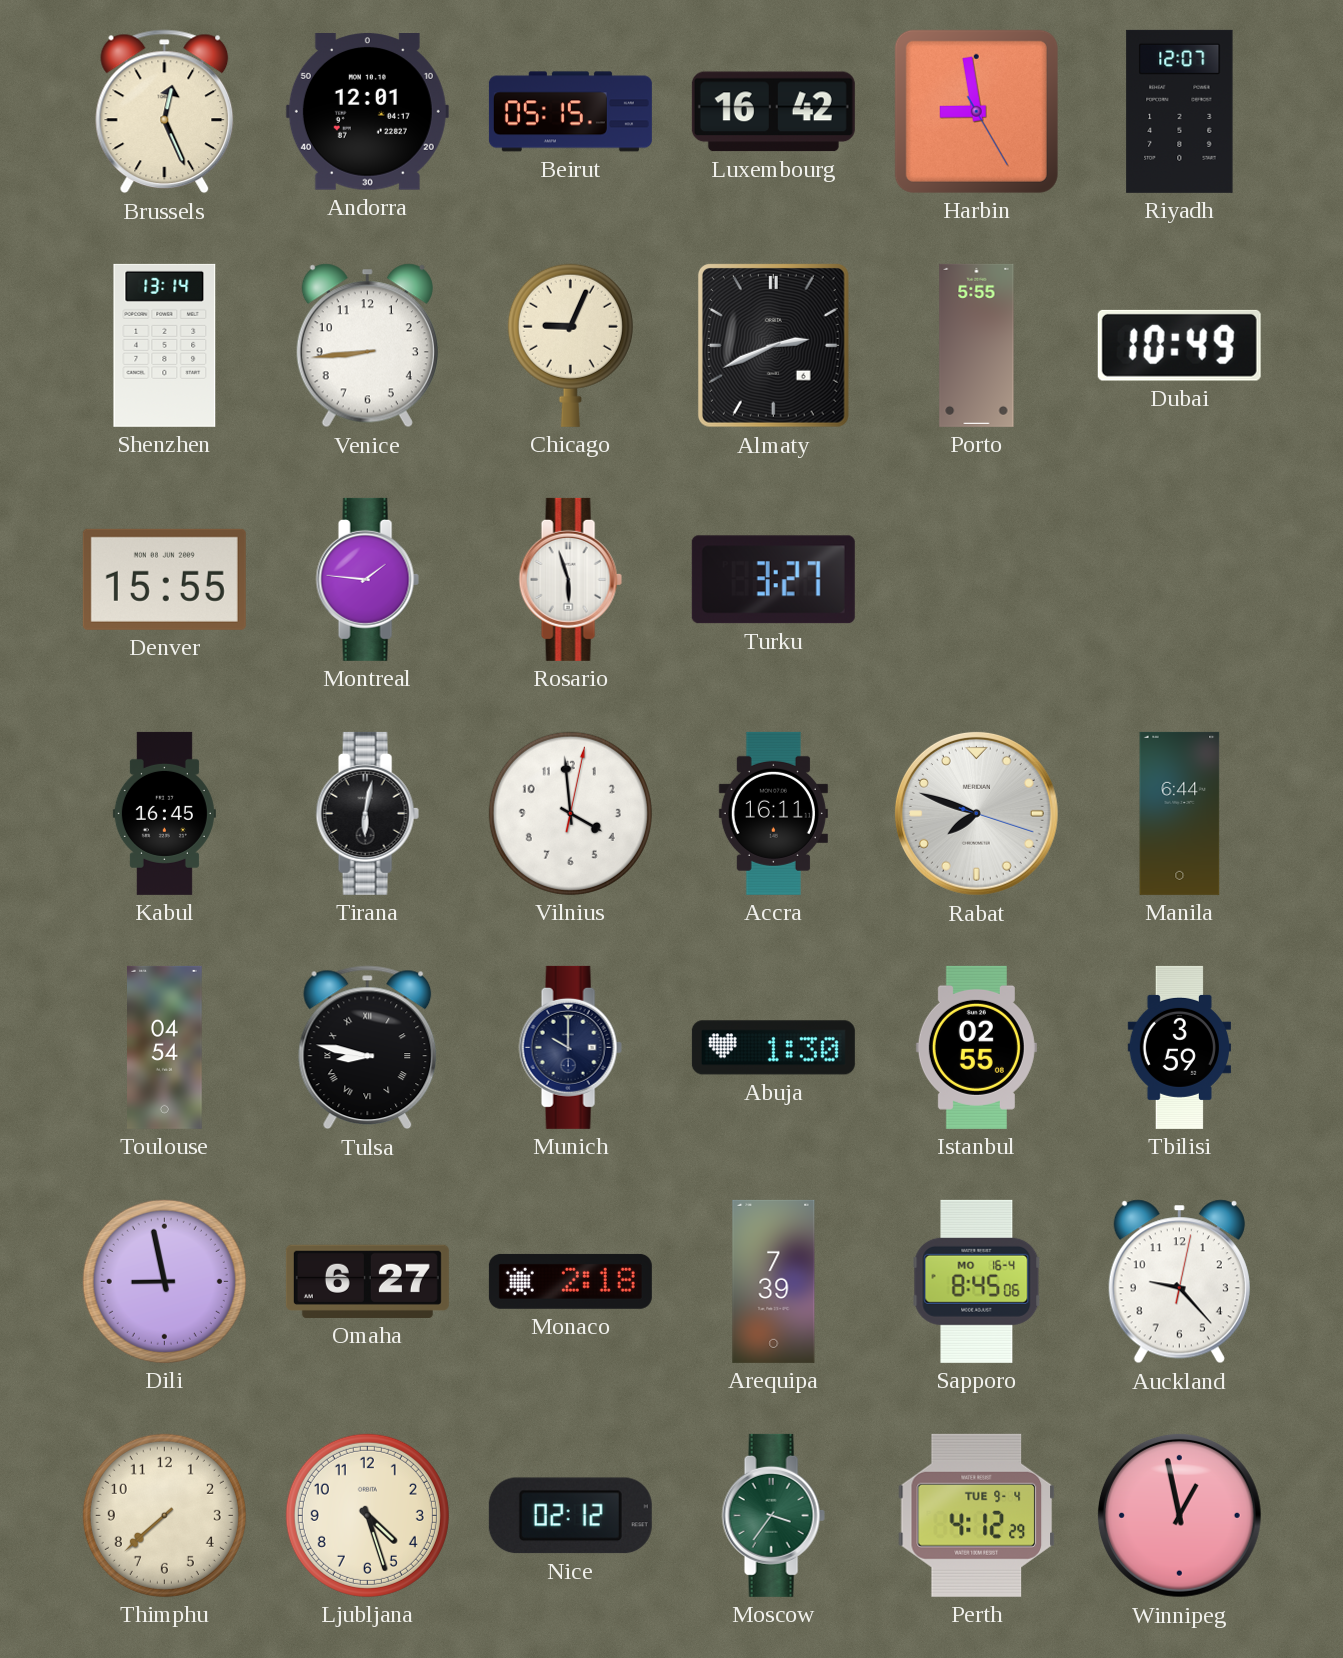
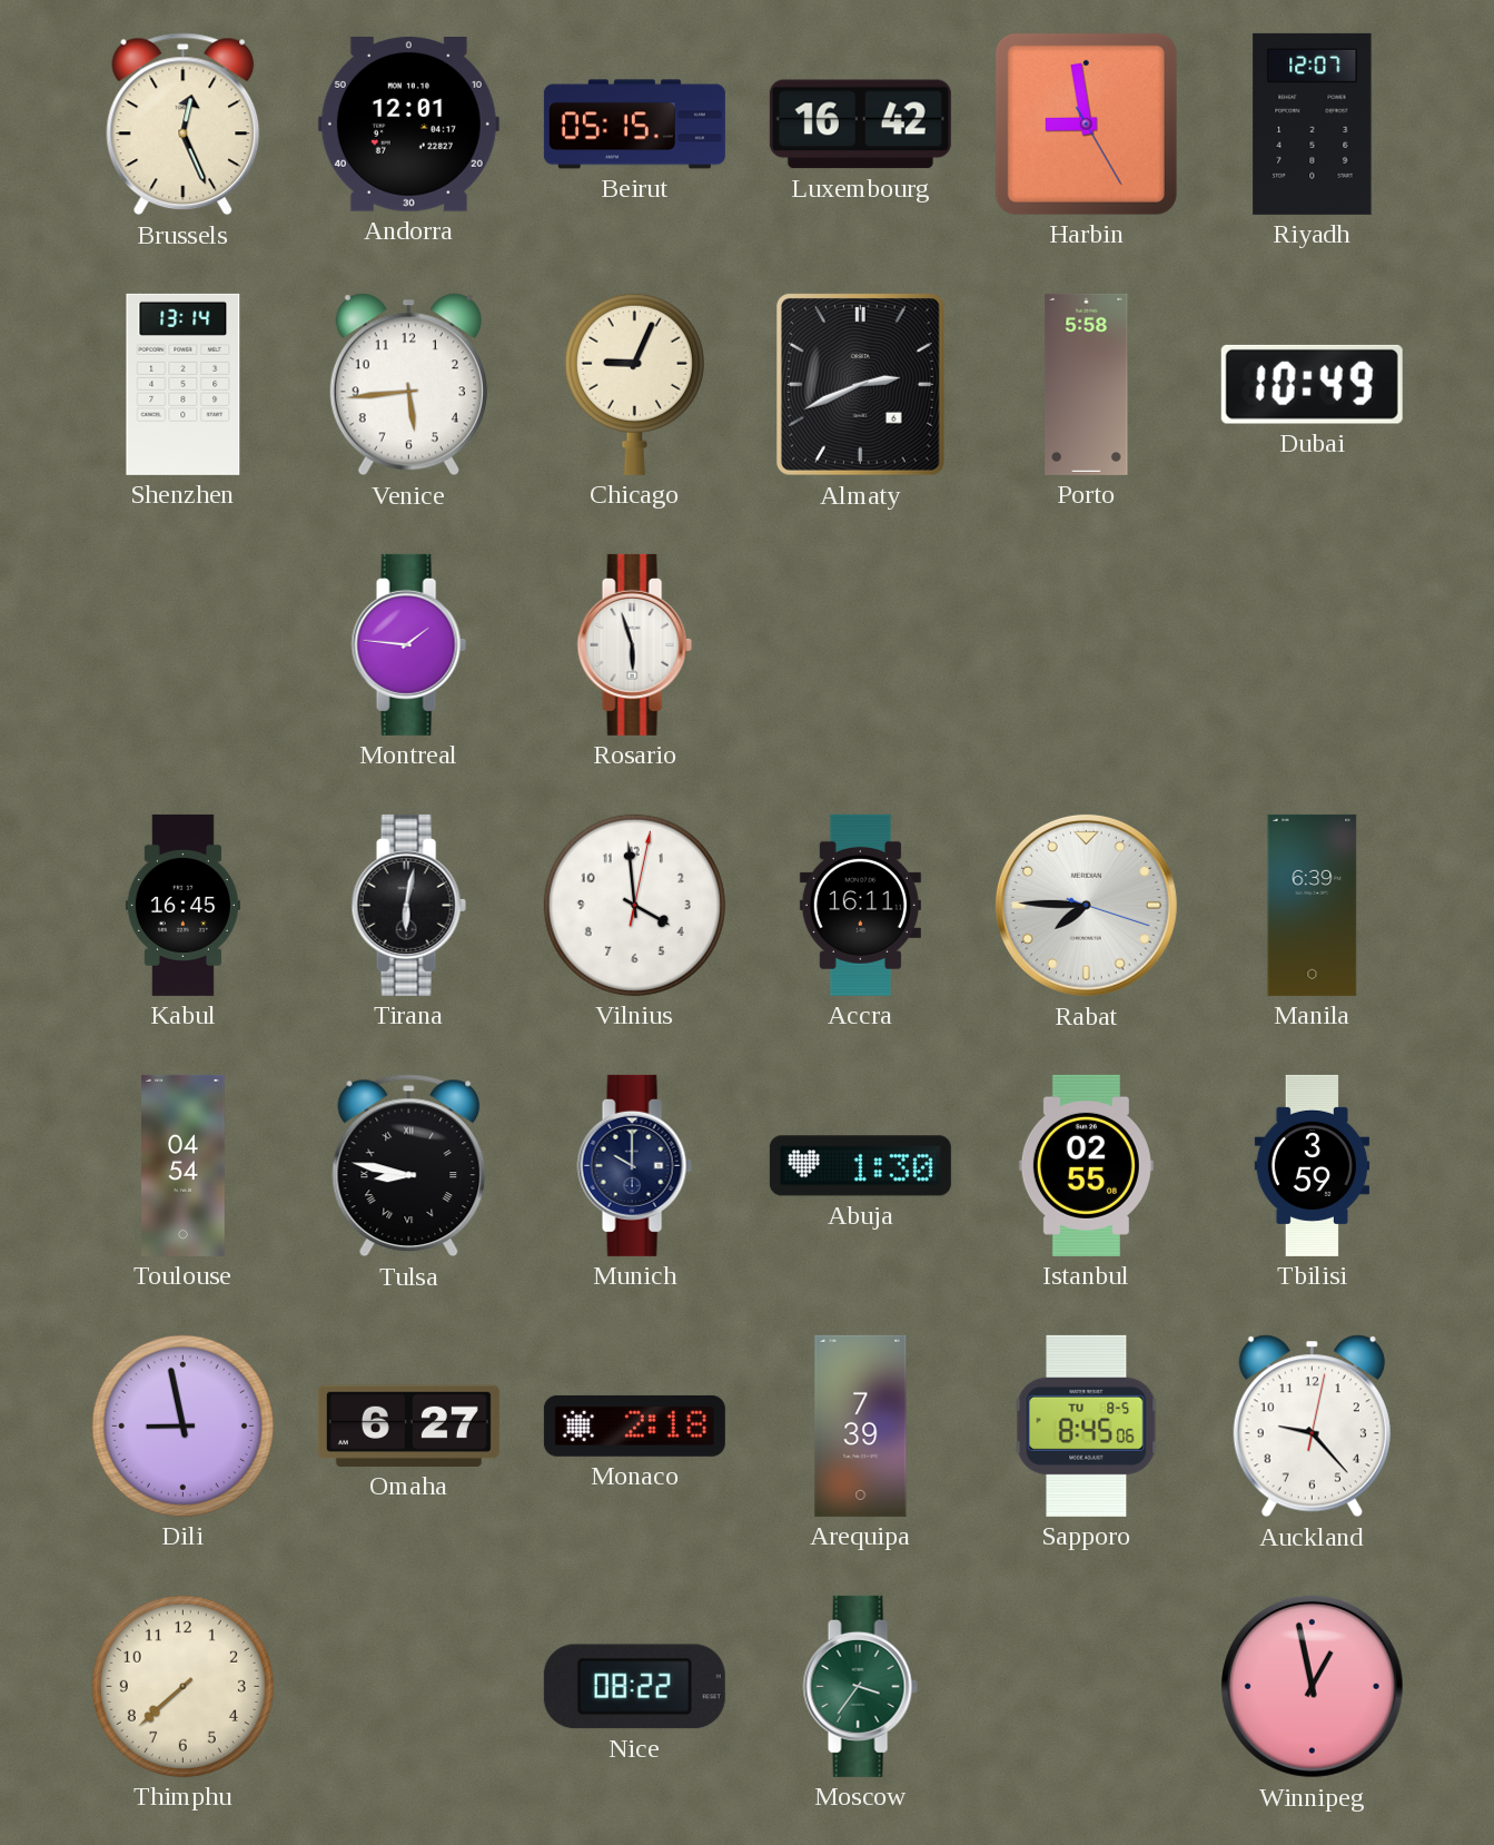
Venice: 8:44 -> 5:44 (408, 385)
Porto: 5:55 -> 5:58 (1087, 384)
Denver: 15:55 -> none (164, 579)
Turku: 3:27 -> none (773, 580)
Rabat: 7:48 -> 7:45 (1086, 905)
Manila: 6:44 -> 6:39 (1313, 905)
Sapporo date: MO 16-4 -> TU 8-5 (1087, 1425)
Ljubljana: 4:27 -> none (367, 1515)
Nice: 02:12 -> 08:22 (634, 1687)
Perth: 4:12 -> none (977, 1515)
